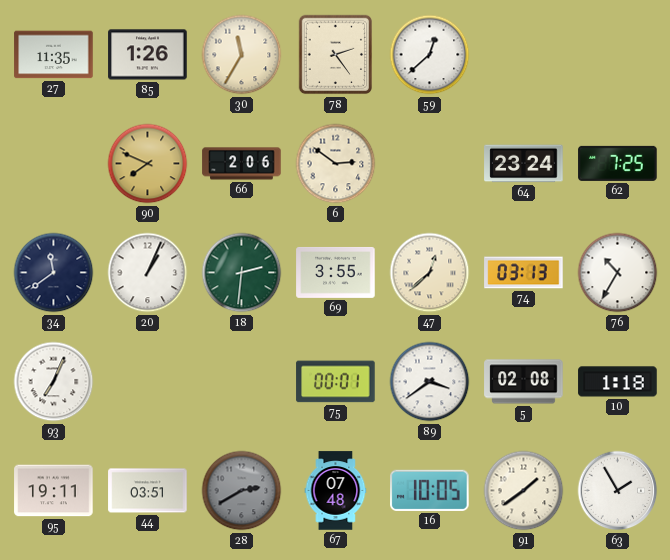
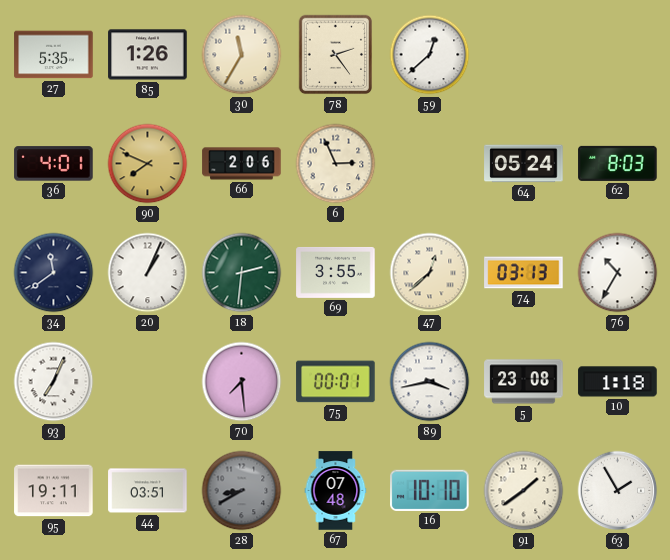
27: 11:35 -> 5:35 (54, 55)
36: none -> 4:01 (54, 164)
6: 2:51 -> 2:56 (336, 164)
64: 23:24 -> 05:24 (524, 164)
62: 7:25 -> 8:03 (618, 163)
70: none -> 7:29 (242, 382)
89: 3:39 -> 3:43 (430, 382)
5: 02:08 -> 23:08 (524, 382)
28: 2:40 -> 8:40 (242, 491)
16: 10:05 -> 10:10 (430, 490)
